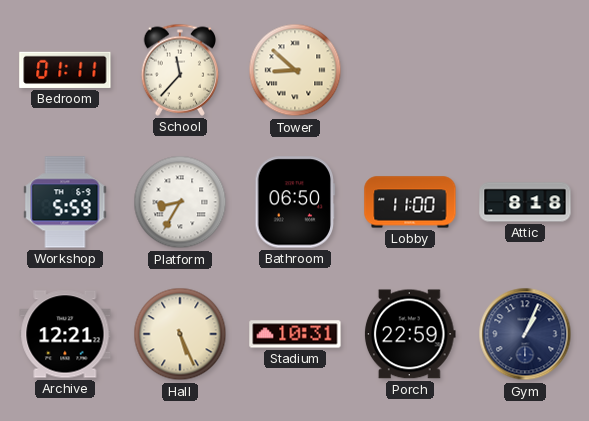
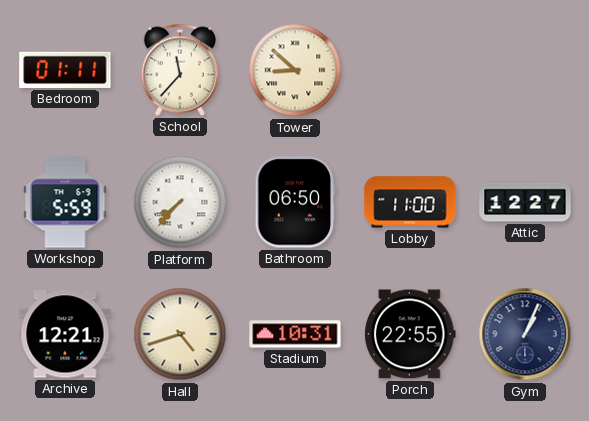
Platform: 8:35 -> 7:37 (180, 202)
Attic: 8:18 -> 12:27 (525, 202)
Hall: 5:26 -> 4:42 (180, 334)
Porch: 22:59 -> 22:55 (410, 334)
